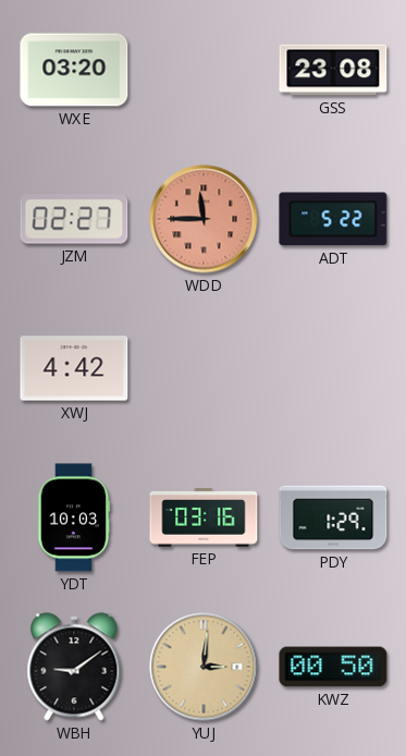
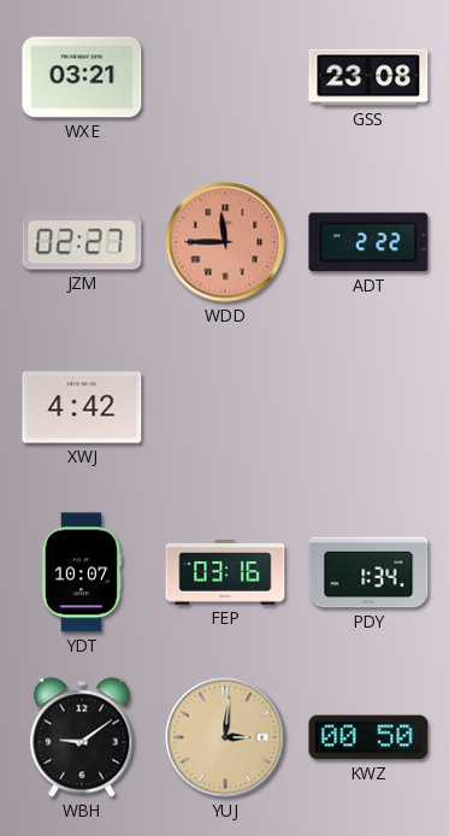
WXE: 03:20 -> 03:21 (82, 77)
ADT: 5:22 -> 2:22 (368, 242)
YDT: 10:03 -> 10:07 (82, 572)
PDY: 1:29 -> 1:34 (368, 572)
